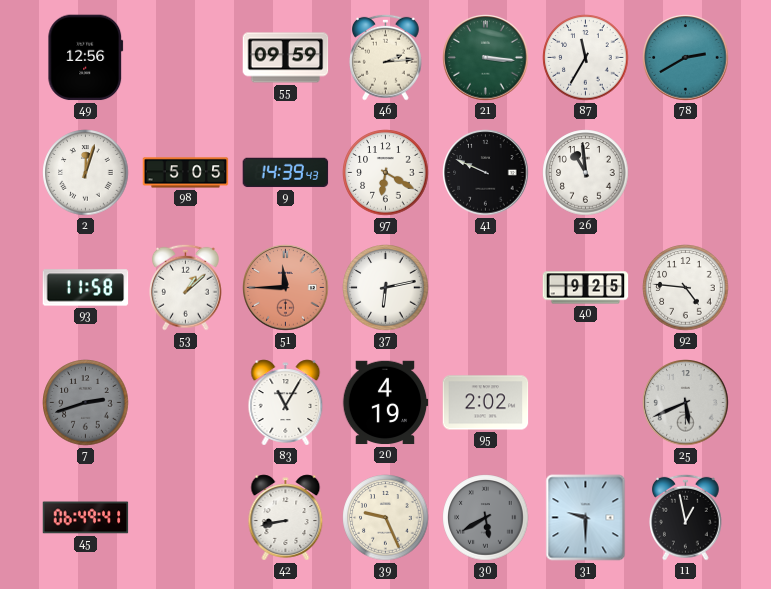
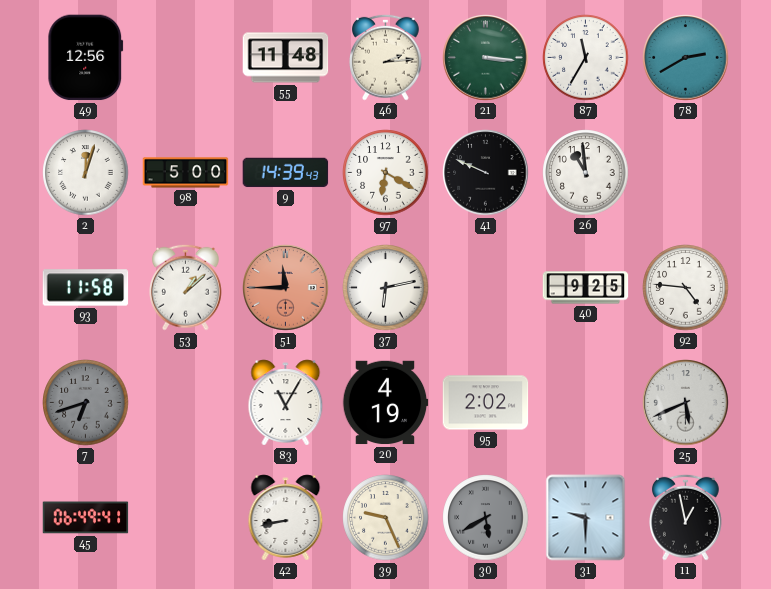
55: 09:59 -> 11:48 (286, 58)
98: 5:05 -> 5:00 (186, 173)
7: 2:42 -> 6:42 (86, 403)
